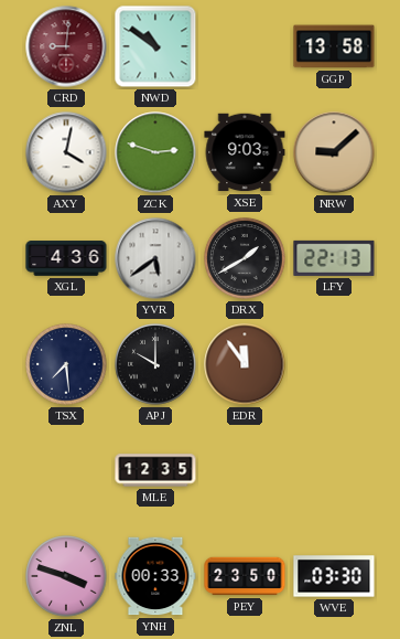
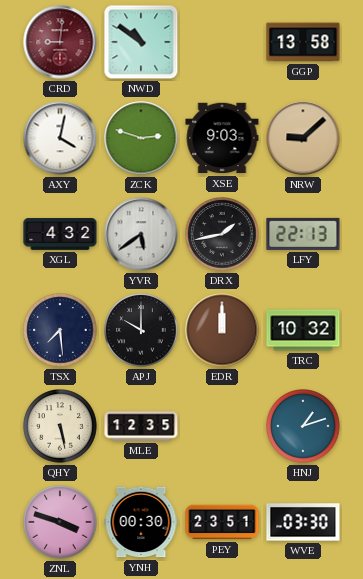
XGL: 4:36 -> 4:32 (60, 234)
DRX: 1:40 -> 1:43 (222, 234)
EDR: 11:54 -> 12:00 (222, 330)
TRC: none -> 10:32 (303, 330)
QHY: none -> 5:28 (60, 426)
HNJ: none -> 1:12 (303, 426)
YNH: 00:33 -> 00:30 (141, 522)
PEY: 23:50 -> 23:51 (222, 522)
